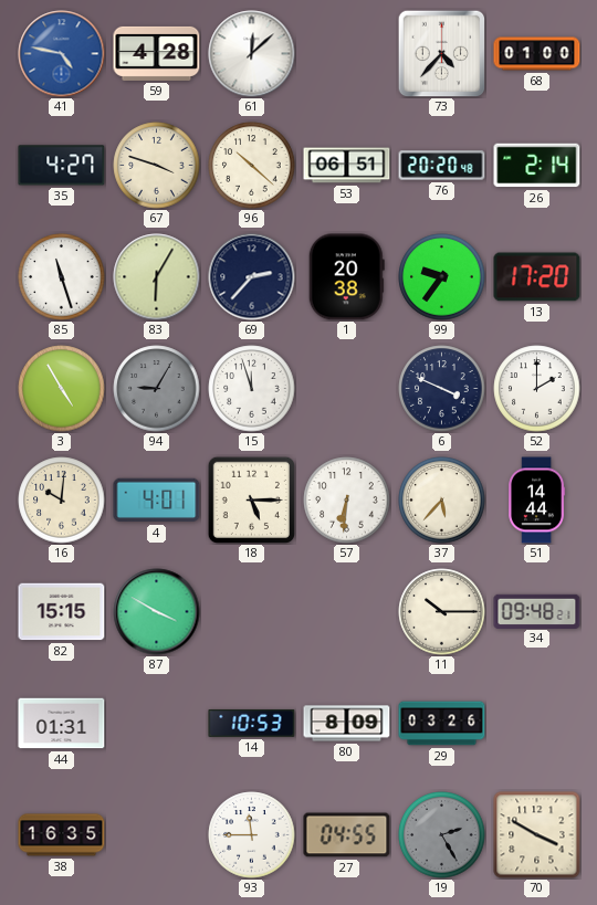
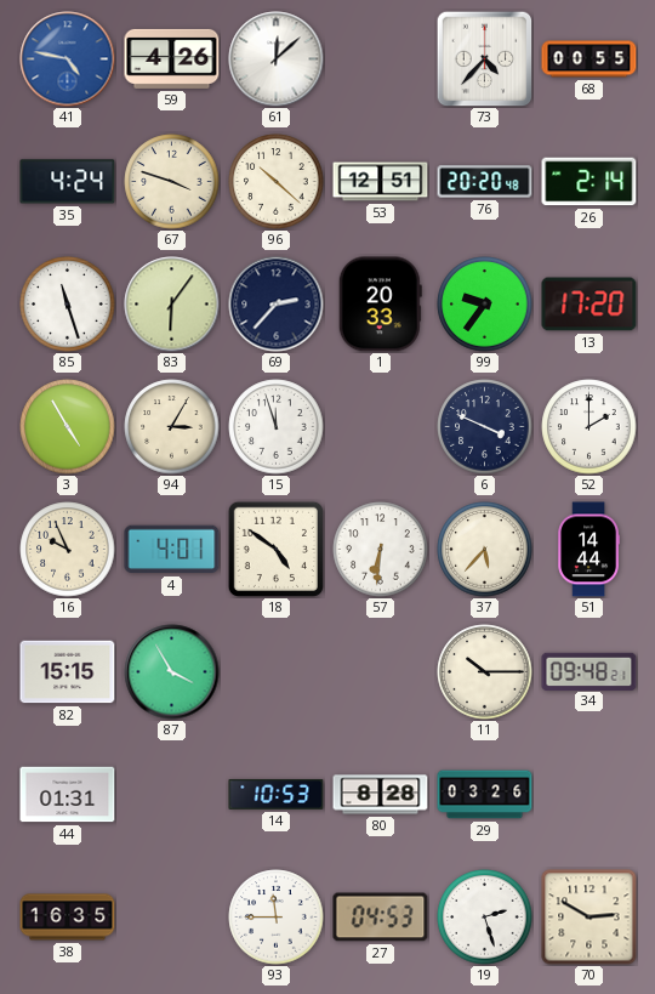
59: 4:28 -> 4:26 (172, 58)
68: 01:00 -> 00:55 (589, 59)
35: 4:27 -> 4:24 (68, 182)
53: 06:51 -> 12:51 (381, 182)
83: 6:05 -> 6:06 (172, 305)
1: 20:38 -> 20:33 (380, 305)
94: 9:05 -> 3:05 (172, 427)
94 dial: grey -> cream (172, 427)
16: 10:01 -> 9:56 (68, 550)
18: 5:15 -> 4:51 (275, 549)
87: 3:50 -> 3:55 (172, 672)
80: 8:09 -> 8:28 (381, 795)
27: 04:55 -> 04:53 (381, 918)
19: 2:25 -> 2:27 (485, 918)
19 dial: grey -> white (485, 918)
70: 3:50 -> 2:50 (589, 918)
